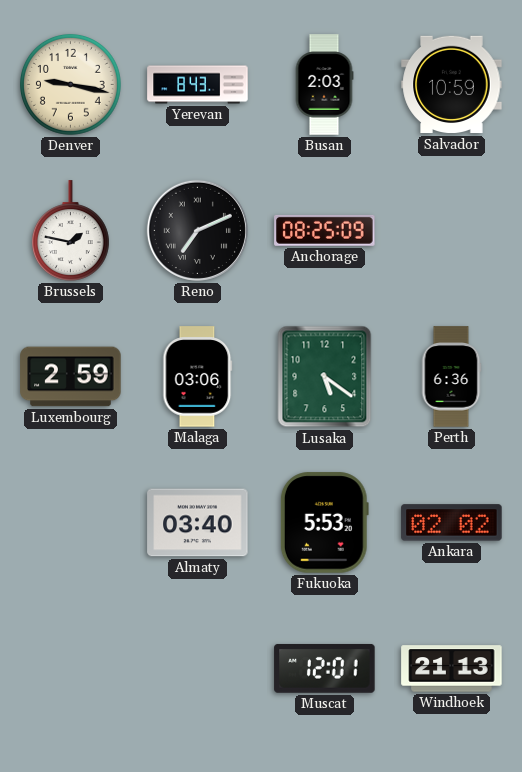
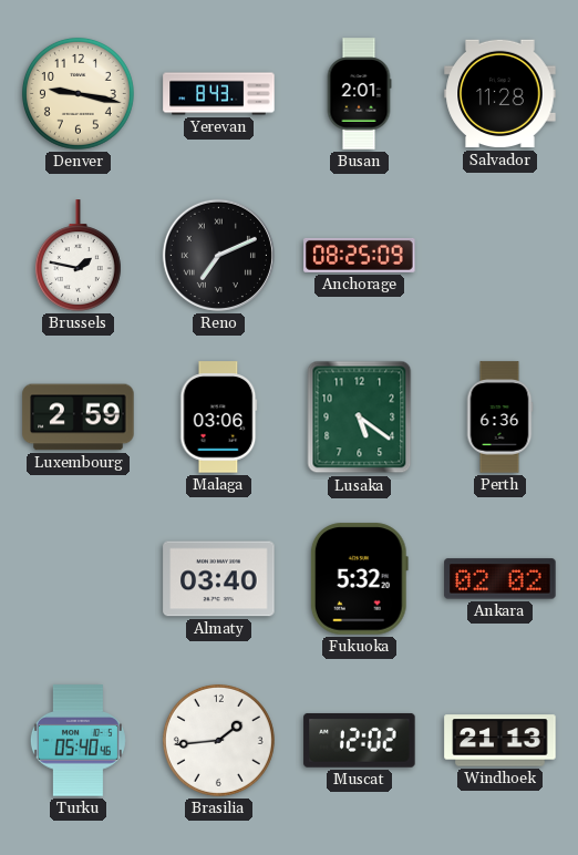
Busan: 2:03 -> 2:01 (359, 94)
Salvador: 10:59 -> 11:28 (500, 94)
Fukuoka: 5:53 -> 5:32 (359, 579)
Turku: none -> 05:40 (78, 741)
Brasilia: none -> 1:44 (218, 740)
Muscat: 12:01 -> 12:02 (360, 741)
